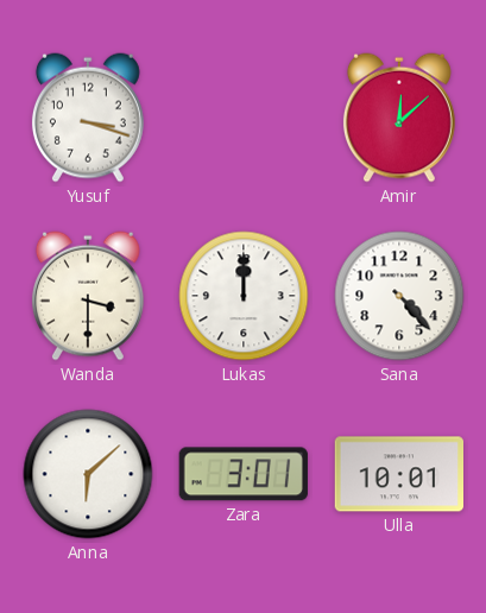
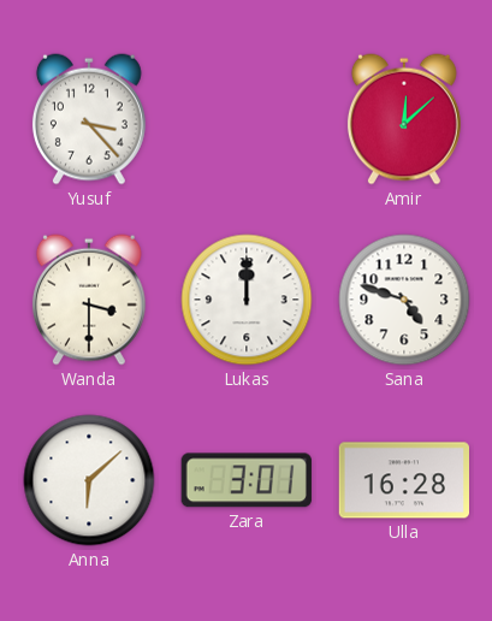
Yusuf: 3:18 -> 3:23 (89, 119)
Sana: 4:23 -> 4:48 (404, 300)
Ulla: 10:01 -> 16:28 (403, 480)
